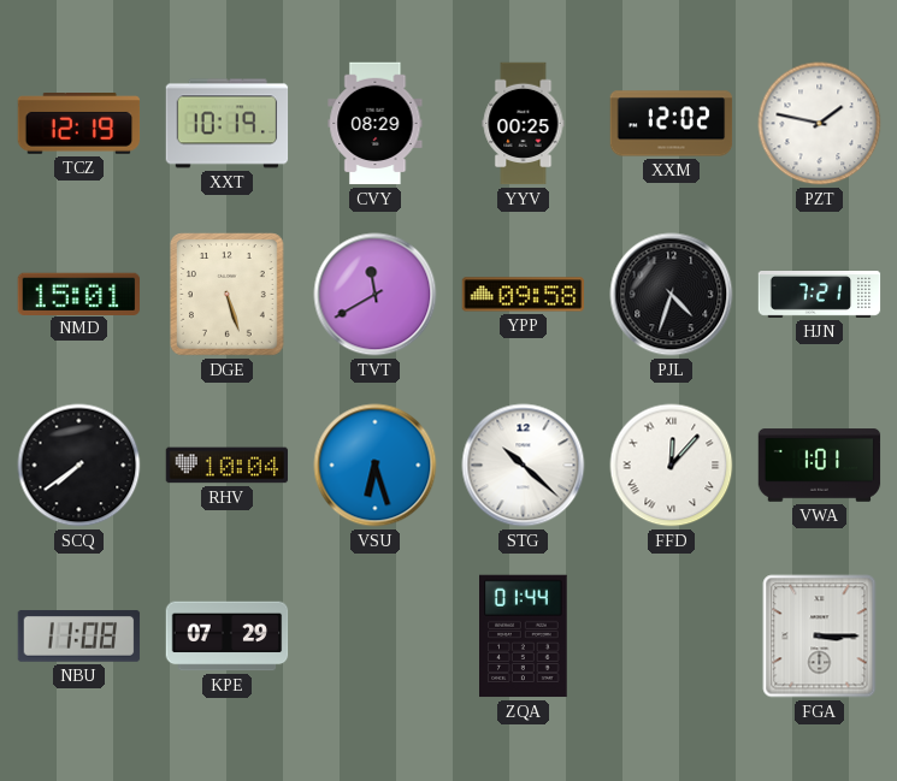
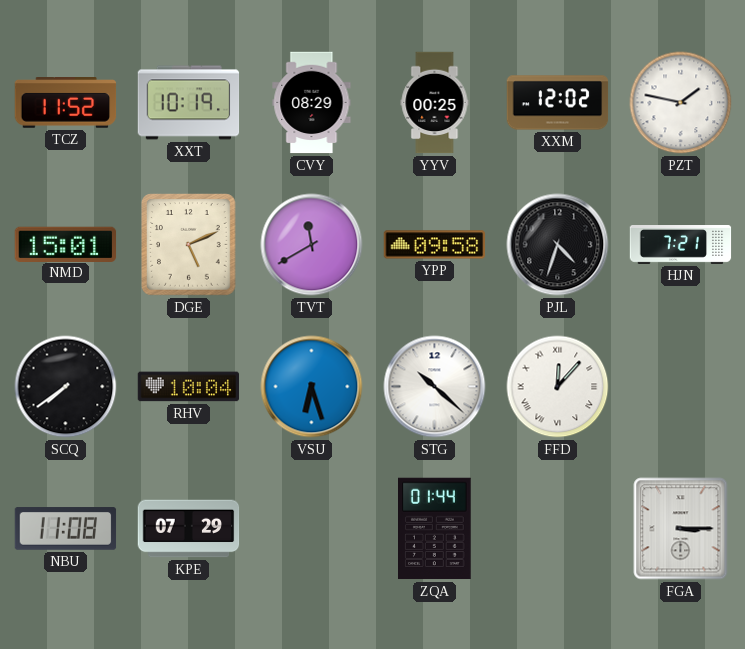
TCZ: 12:19 -> 11:52 (66, 103)
DGE: 5:27 -> 5:11 (189, 245)
VWA: 1:01 -> none (820, 466)
